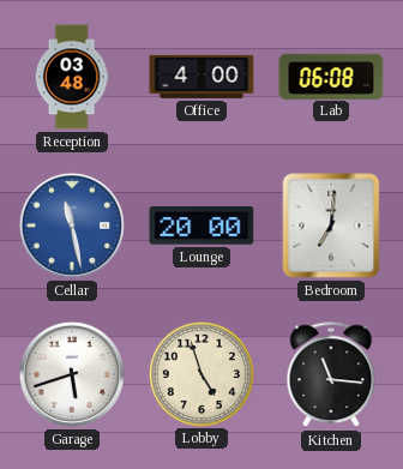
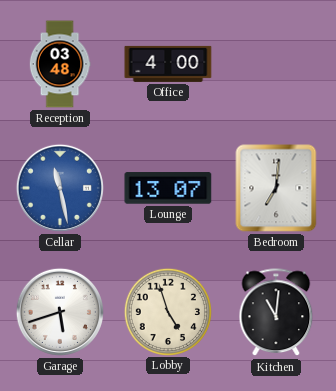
Lab: 06:08 -> none (331, 76)
Lounge: 20:00 -> 13:07 (168, 188)
Kitchen: 11:16 -> 11:01 (276, 313)
